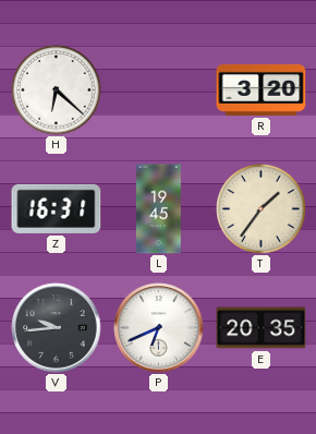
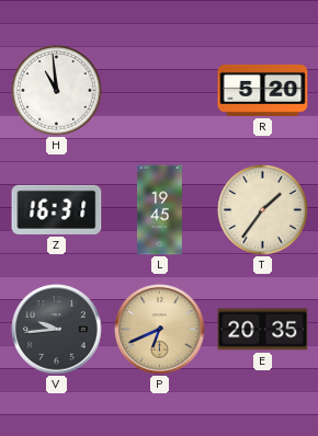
H: 6:22 -> 10:59 (57, 91)
R: 3:20 -> 5:20 (263, 90)
P dial: white -> champagne (160, 330)
